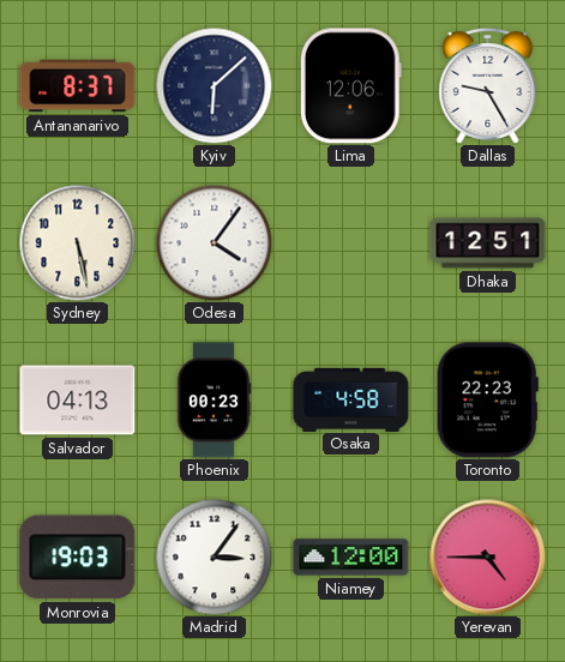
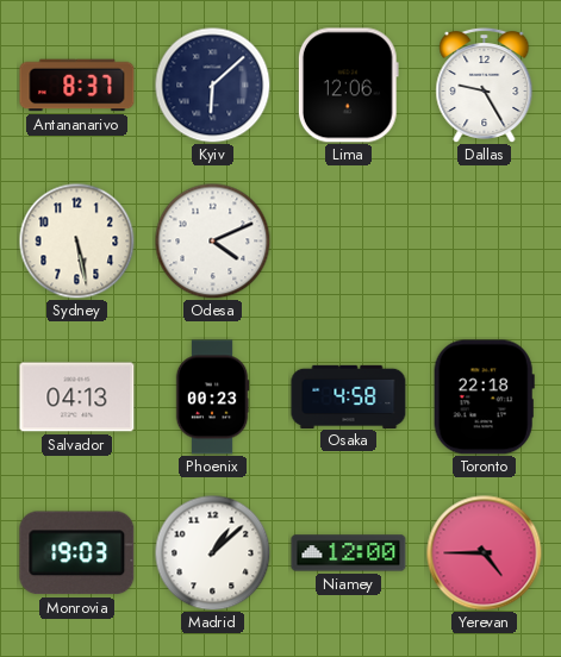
Odesa: 4:06 -> 4:11 (212, 240)
Dhaka: 12:51 -> none (488, 243)
Toronto: 22:23 -> 22:18 (484, 398)
Madrid: 3:06 -> 1:08 (212, 552)
